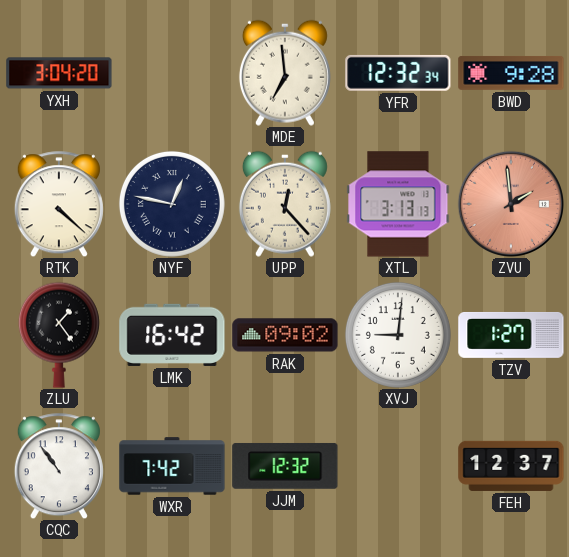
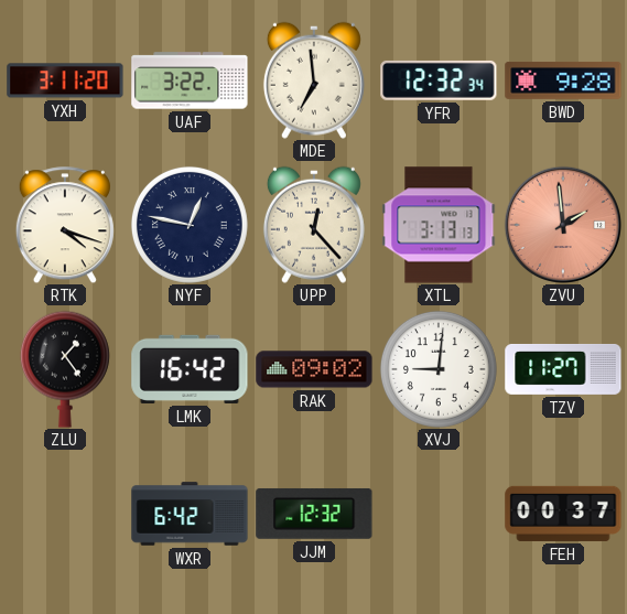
YXH: 3:04 -> 3:11 (65, 80)
UAF: none -> 3:22 (190, 80)
RTK: 4:22 -> 4:18 (65, 225)
TZV: 1:27 -> 11:27 (563, 369)
CQC: 10:54 -> none (59, 466)
WXR: 7:42 -> 6:42 (190, 514)
FEH: 12:37 -> 00:37 (563, 514)
